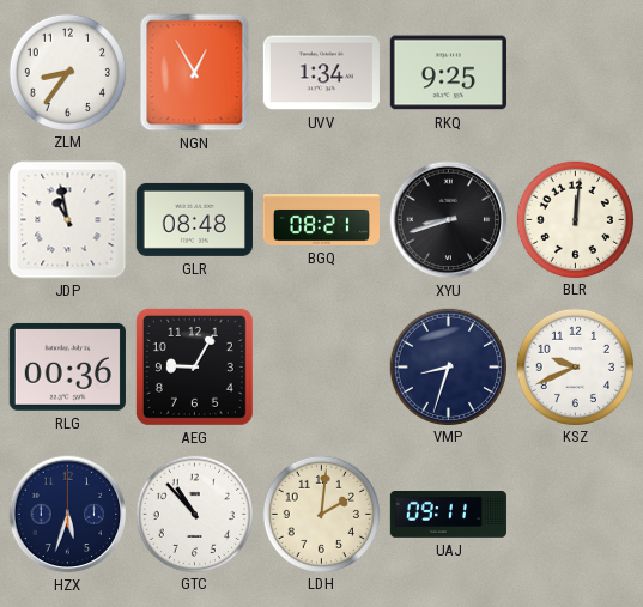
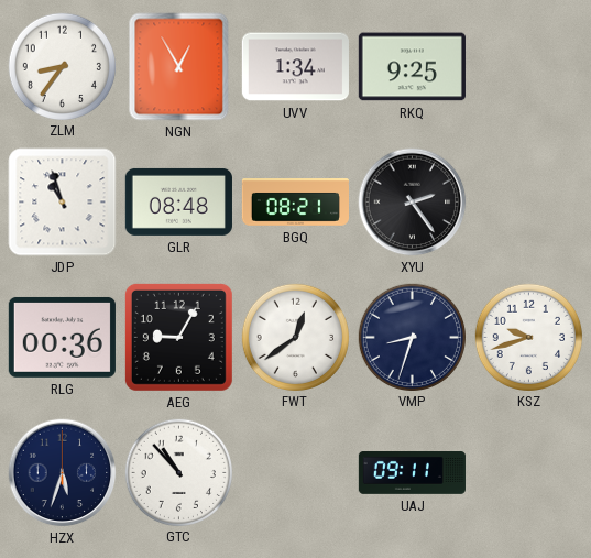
JDP: 10:58 -> 10:57 (63, 203)
XYU: 8:42 -> 2:24 (413, 203)
BLR: 12:01 -> none (575, 219)
FWT: none -> 12:39 (295, 337)
KSZ: 9:41 -> 9:42 (528, 337)
LDH: 2:01 -> none (321, 514)
